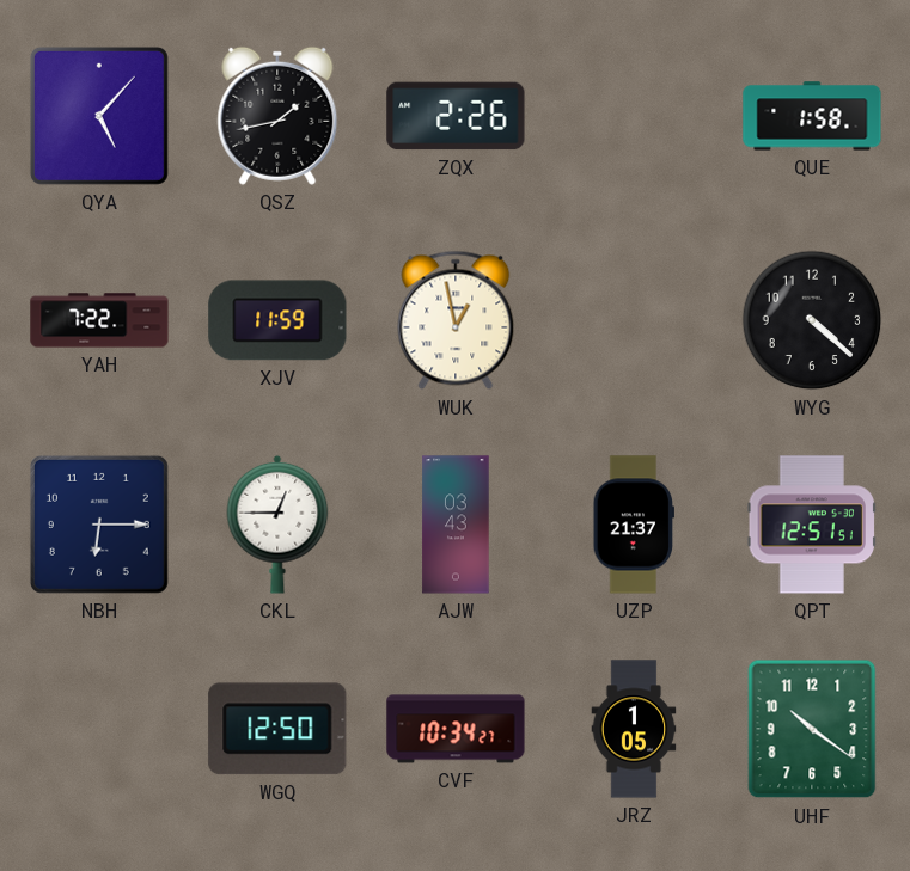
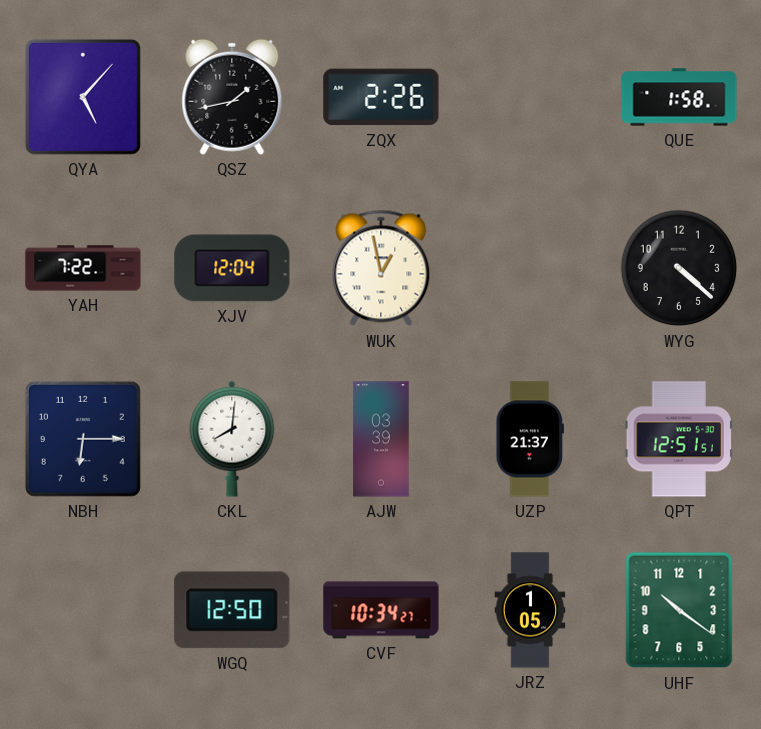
XJV: 11:59 -> 12:04 (232, 268)
CKL: 12:45 -> 8:01 (232, 439)
AJW: 03:43 -> 03:39 (381, 439)
